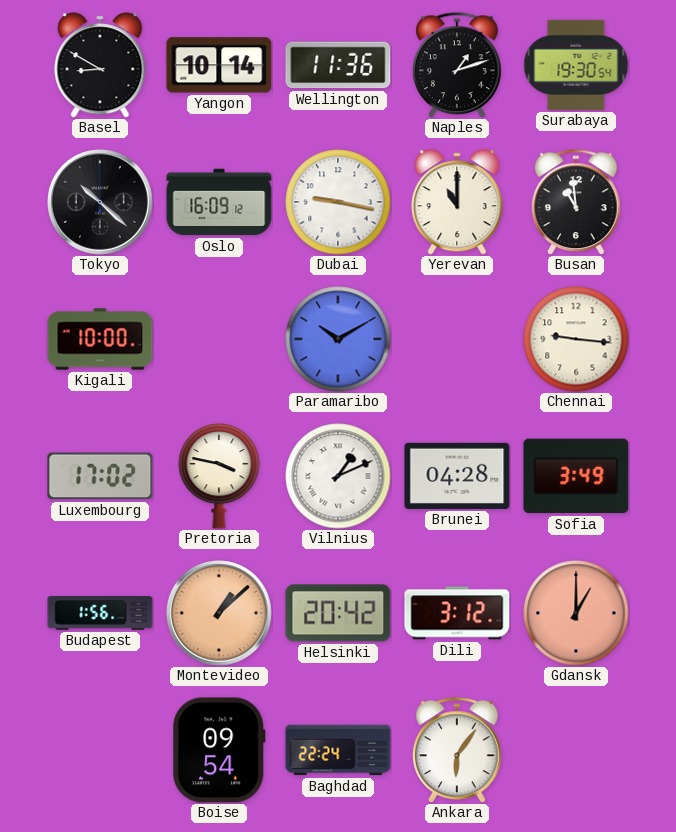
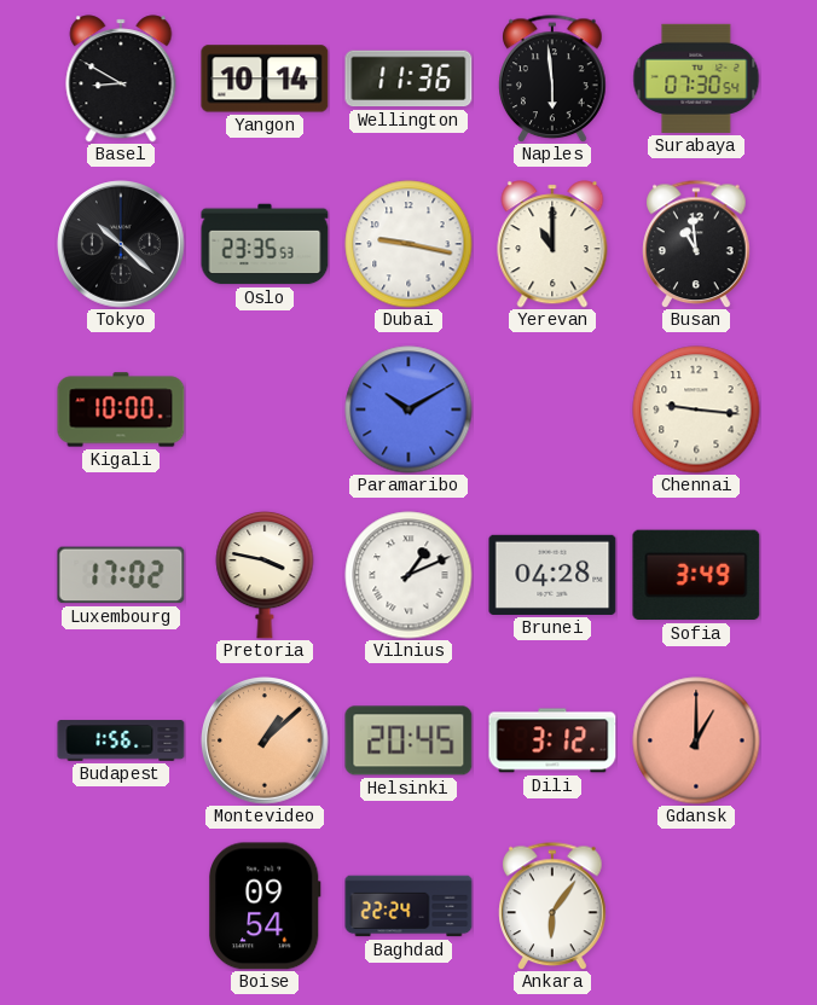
Naples: 1:12 -> 5:59 (552, 79)
Surabaya: 19:30 -> 07:30 (696, 79)
Oslo: 16:09 -> 23:35 (265, 244)
Helsinki: 20:42 -> 20:45 (408, 740)
